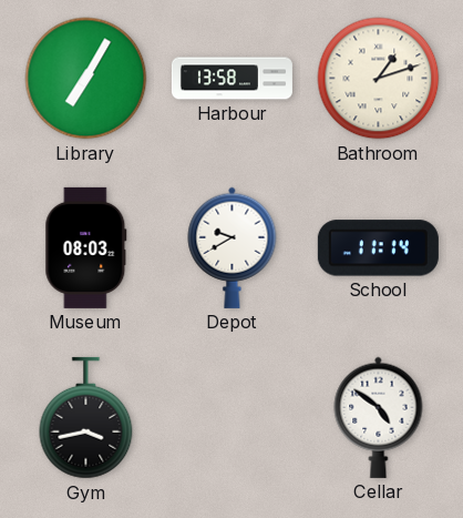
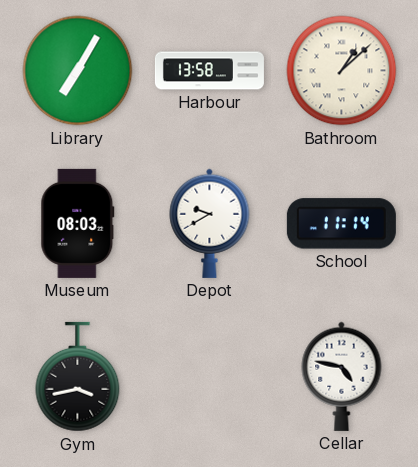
Bathroom: 1:12 -> 1:08 (342, 71)
Cellar: 4:51 -> 4:47 (342, 376)
